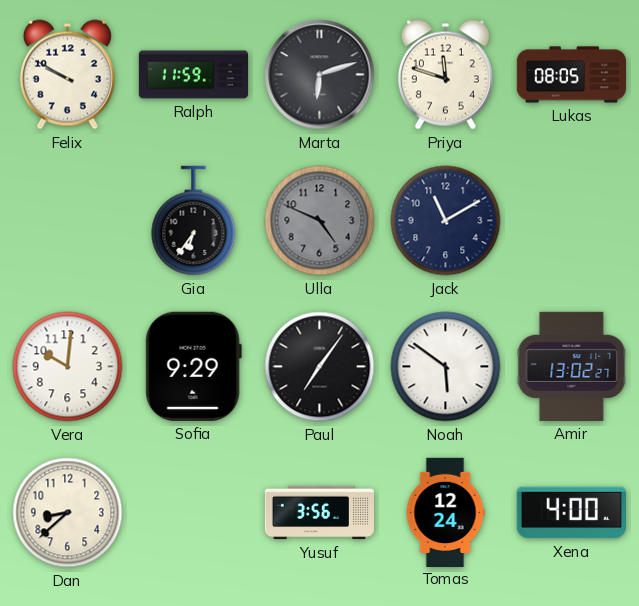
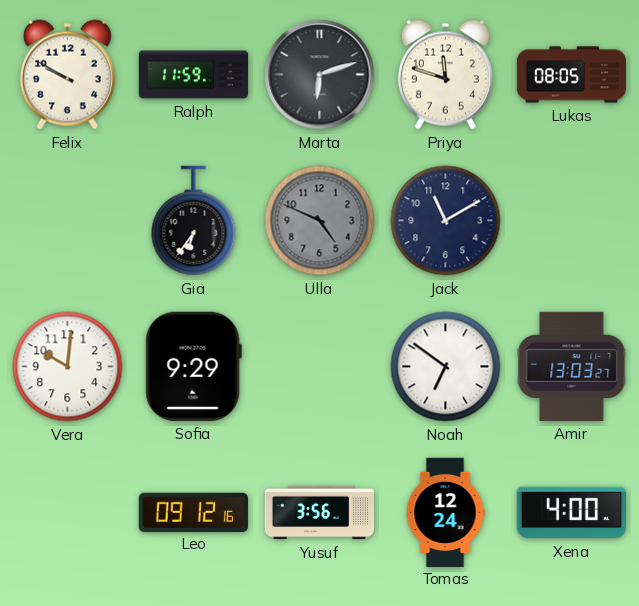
Paul: 7:06 -> none (320, 367)
Noah: 5:51 -> 6:51 (446, 367)
Amir: 13:02 -> 13:03 (572, 366)
Dan: 8:38 -> none (68, 513)
Leo: none -> 09:12 (193, 512)
